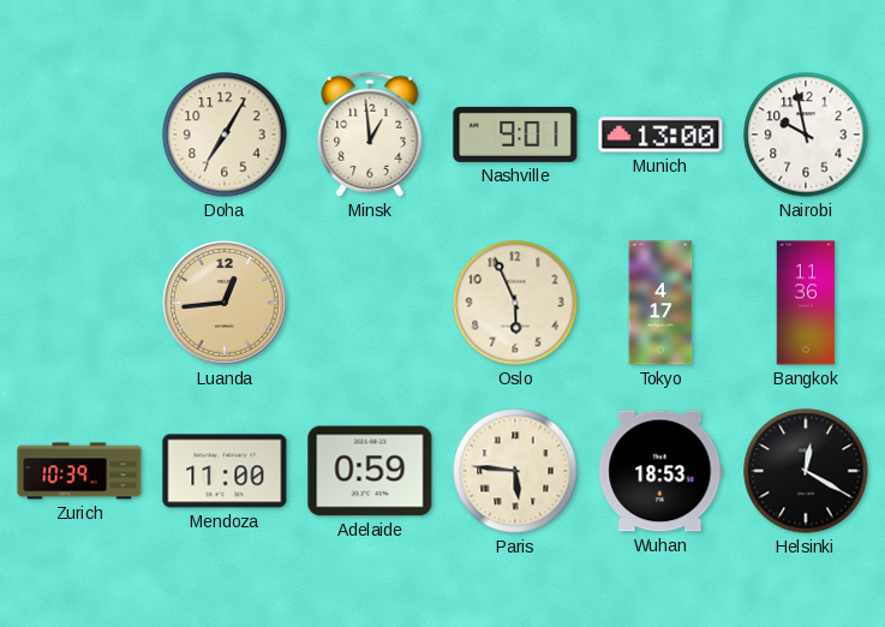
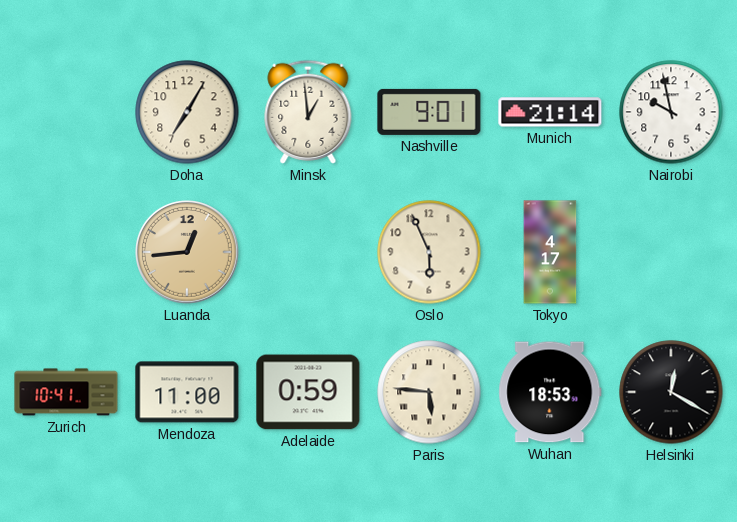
Munich: 13:00 -> 21:14 (550, 112)
Bangkok: 11:36 -> none (806, 303)
Zurich: 10:39 -> 10:41 (66, 392)
